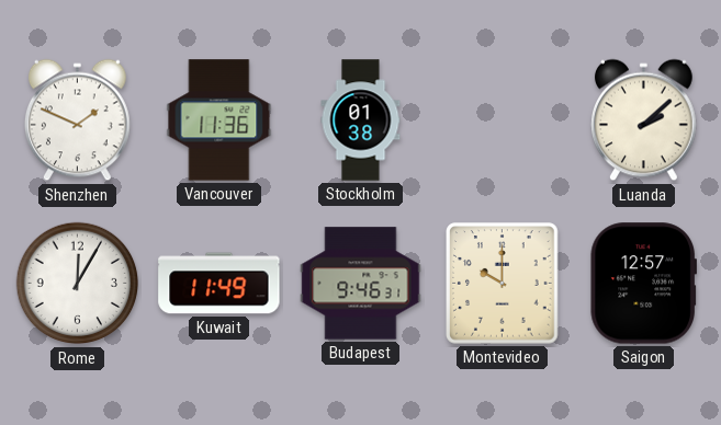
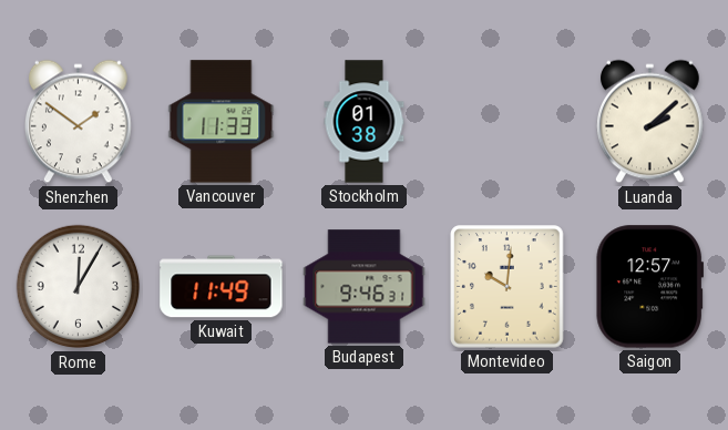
Shenzhen: 1:49 -> 1:51 (79, 122)
Vancouver: 11:36 -> 11:33 (222, 122)
Montevideo: 10:00 -> 10:01 (507, 287)
